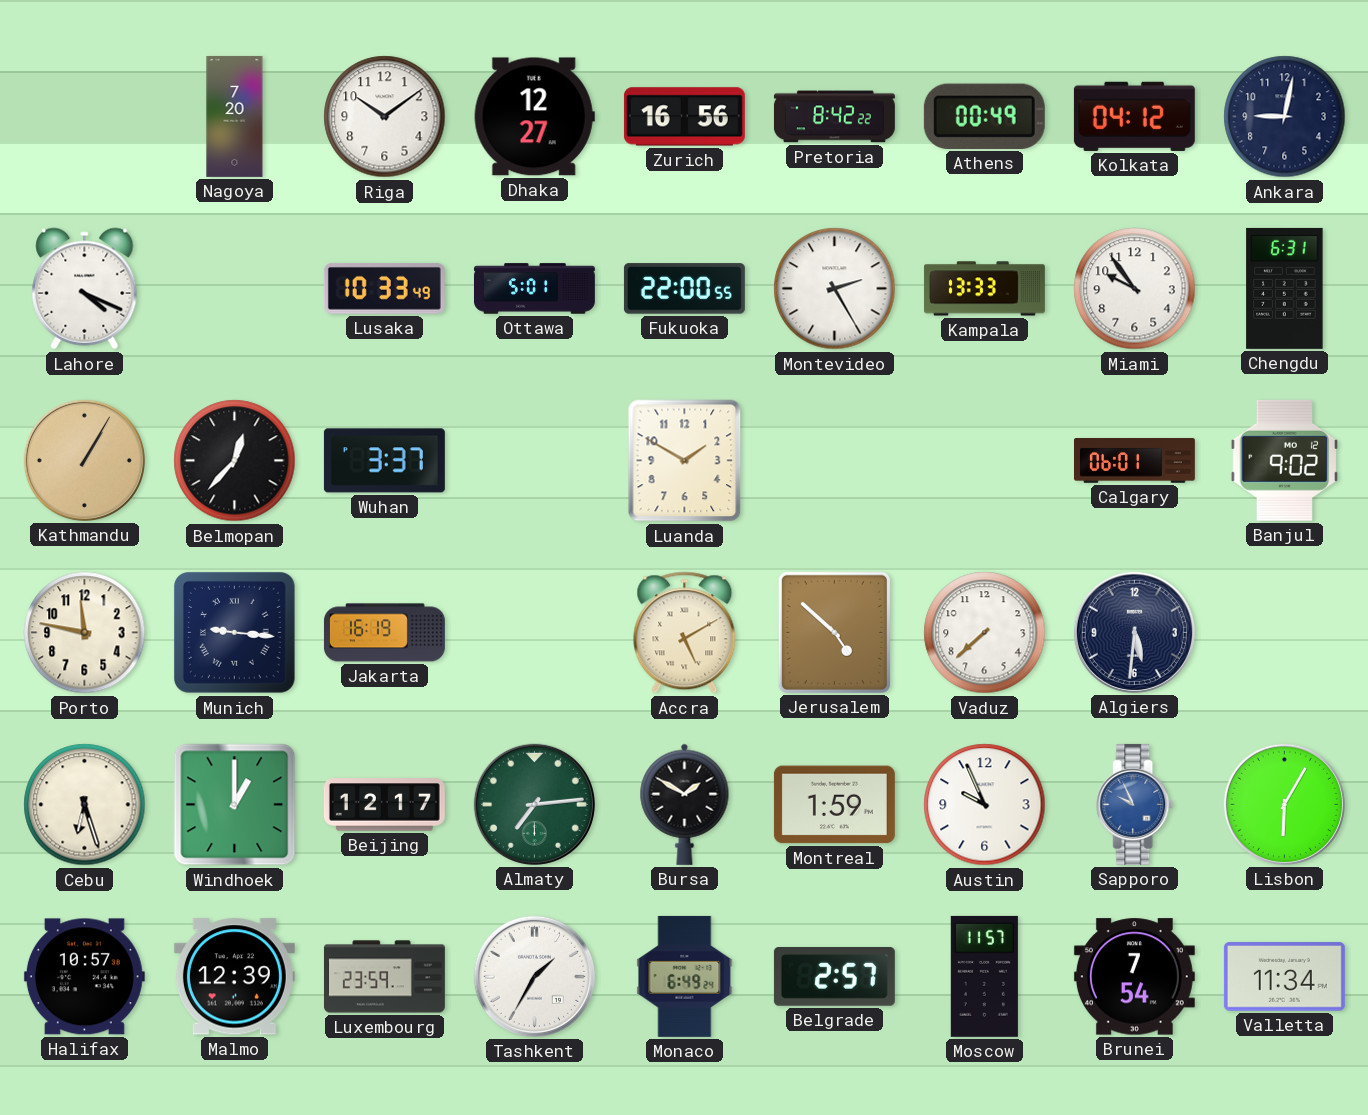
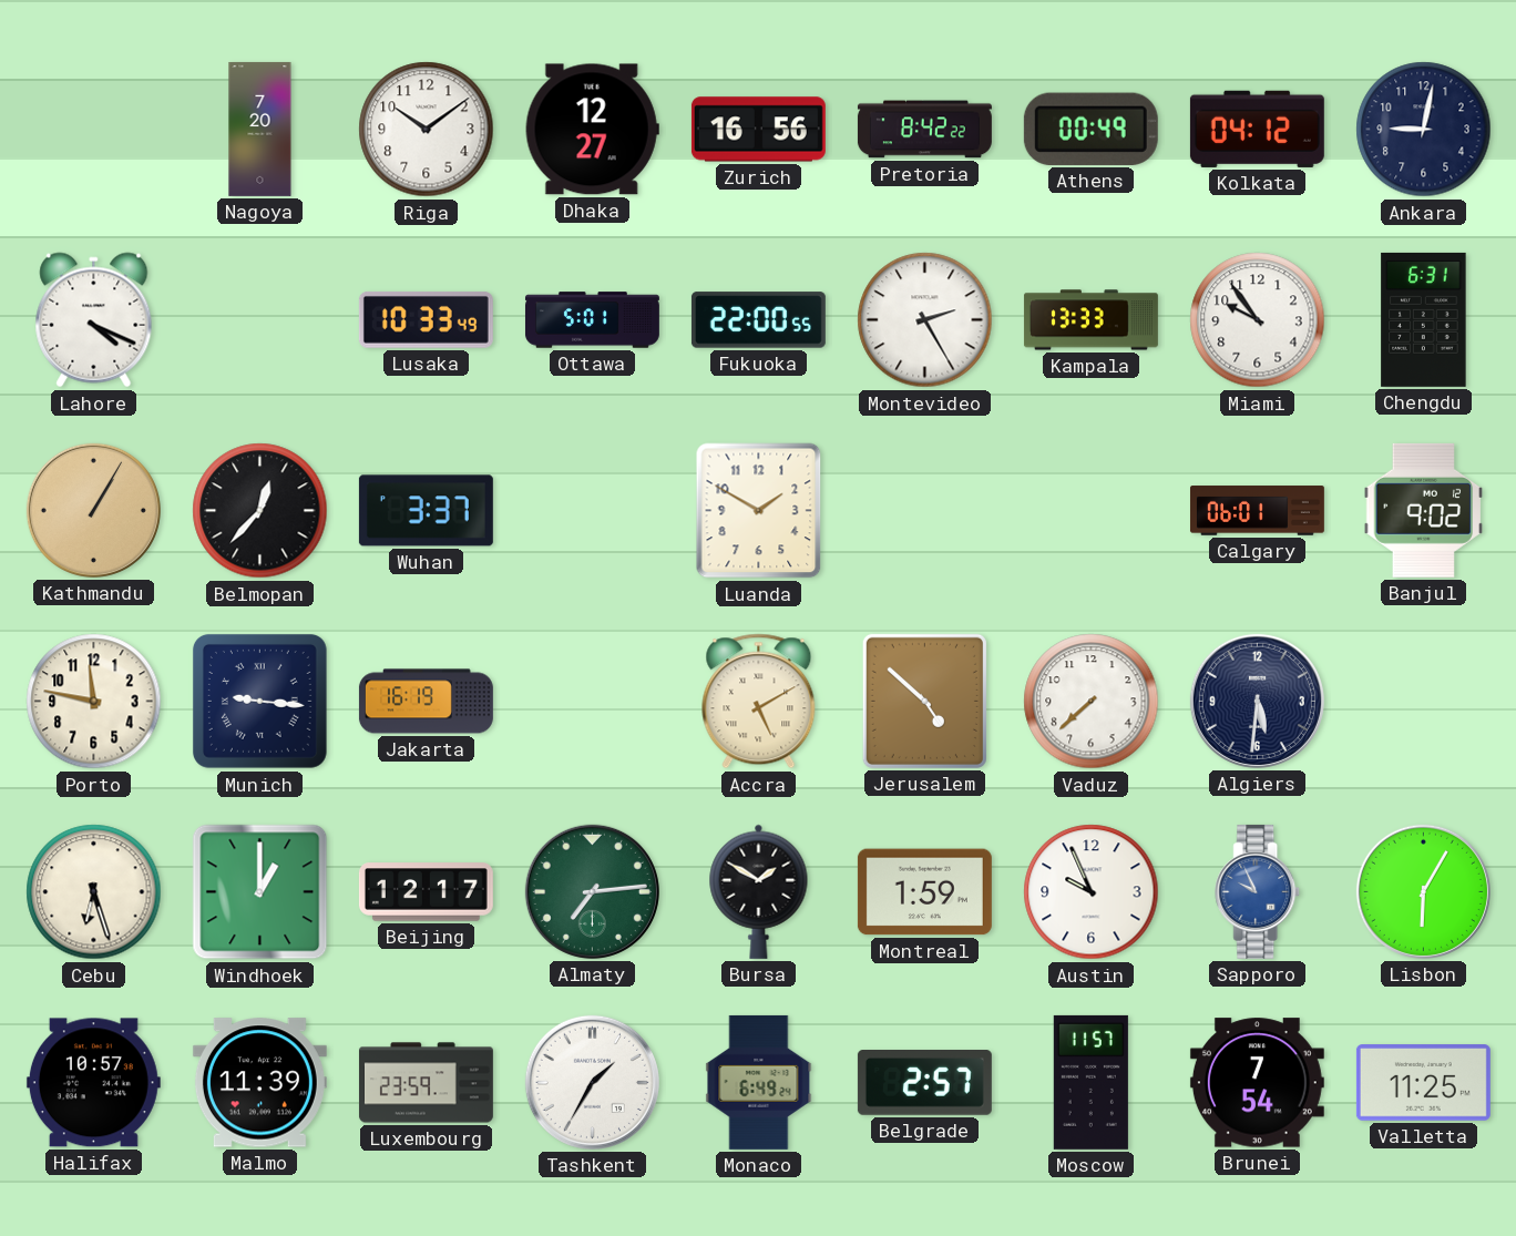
Malmo: 12:39 -> 11:39 (259, 1083)
Valletta: 11:34 -> 11:25 (1423, 1083)
